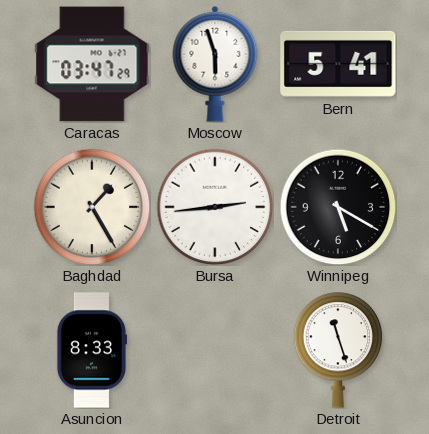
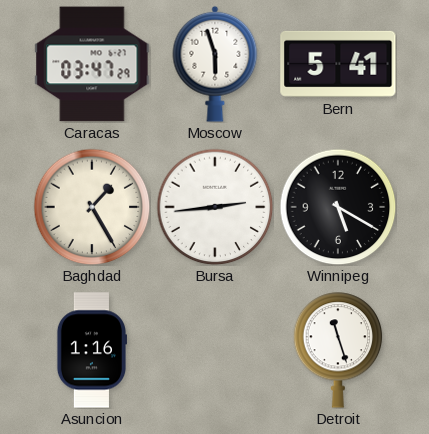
Asuncion: 8:33 -> 1:16 (91, 350)
